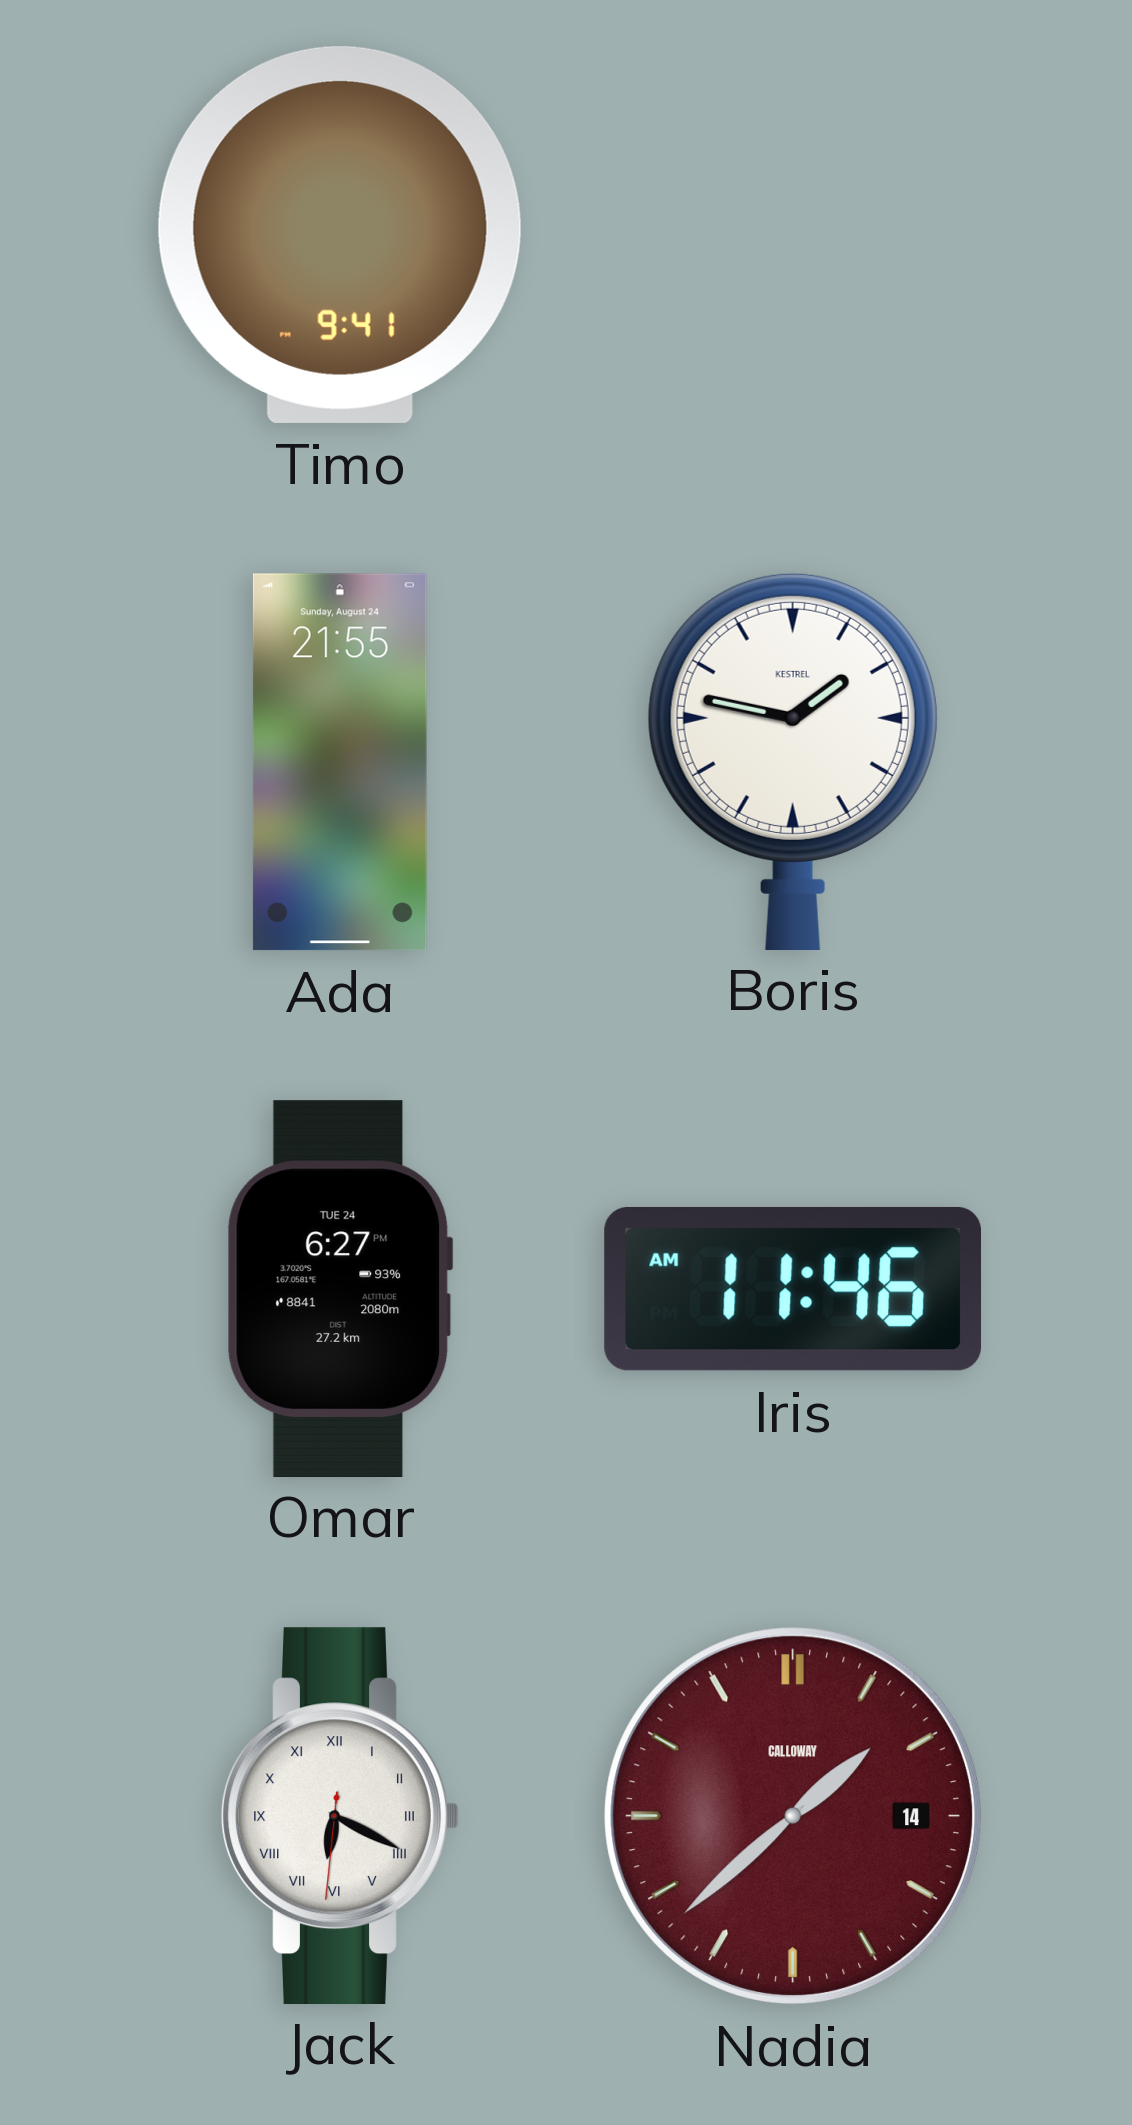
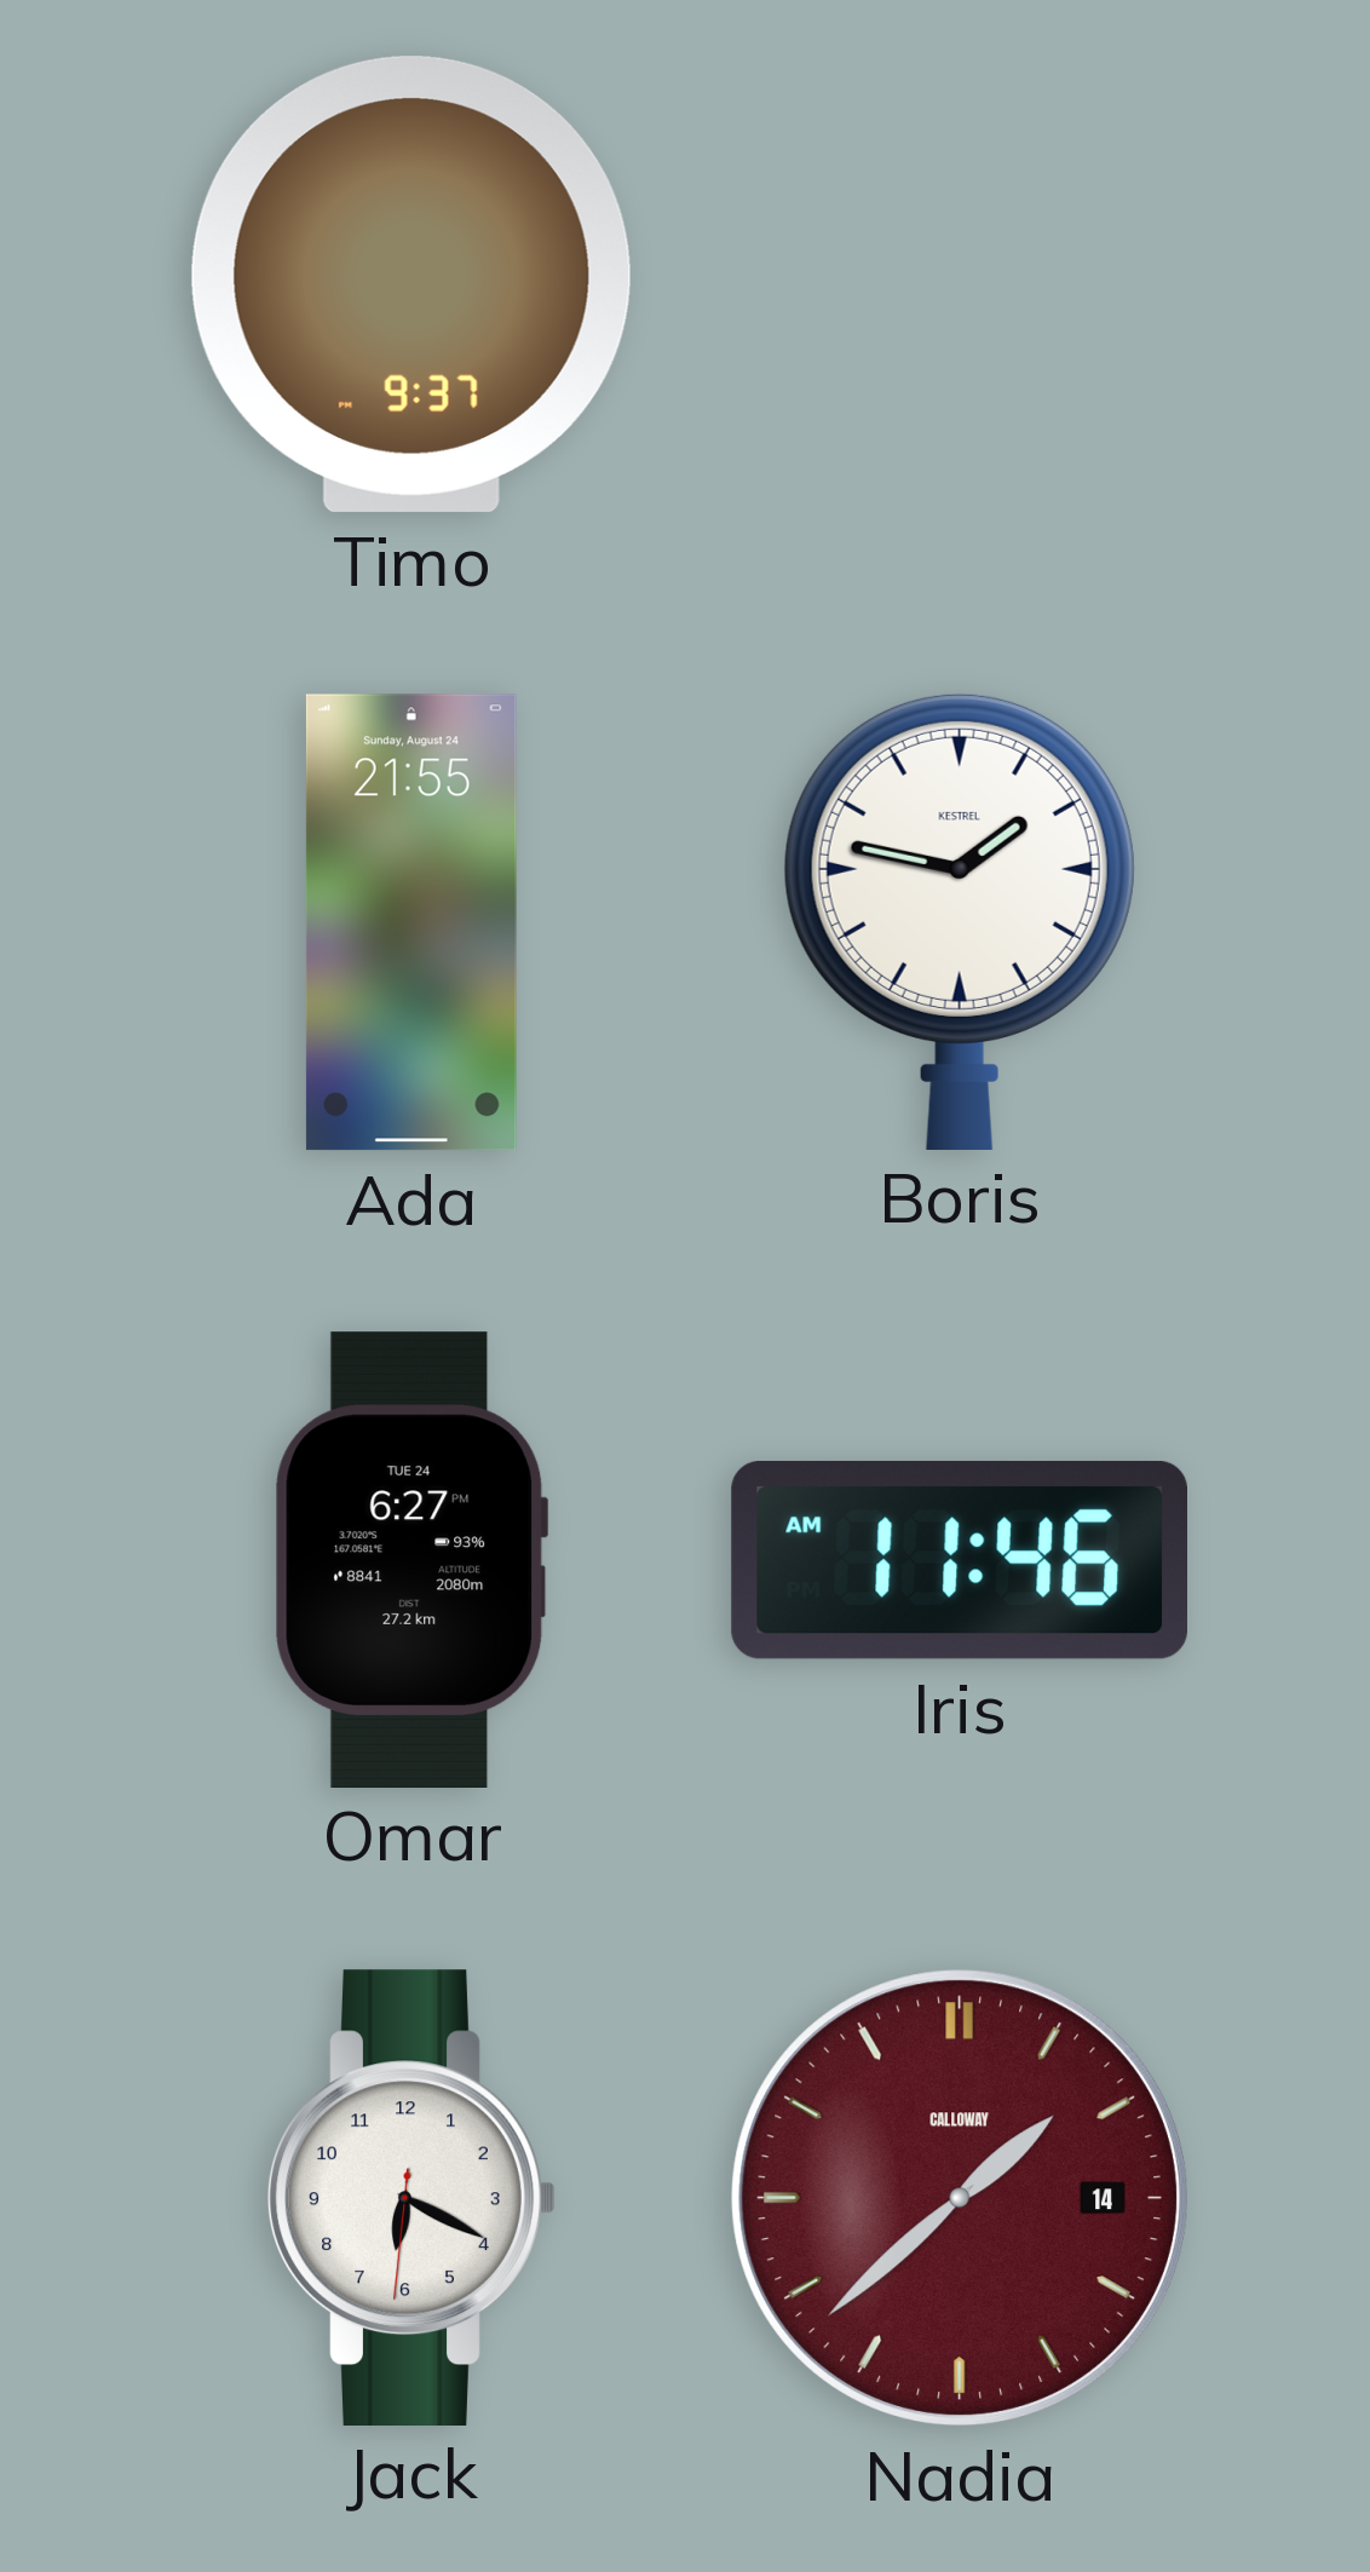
Timo: 9:41 -> 9:37 (411, 284)
Jack numerals: Roman -> Arabic (411, 2197)
